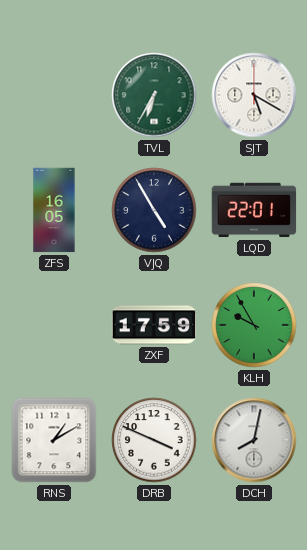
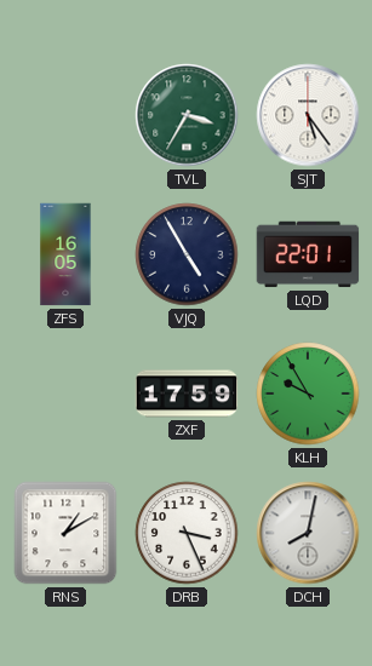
TVL: 6:35 -> 3:35 (187, 115)
SJT: 5:20 -> 5:24 (308, 115)
DRB: 3:49 -> 3:26 (187, 533)
